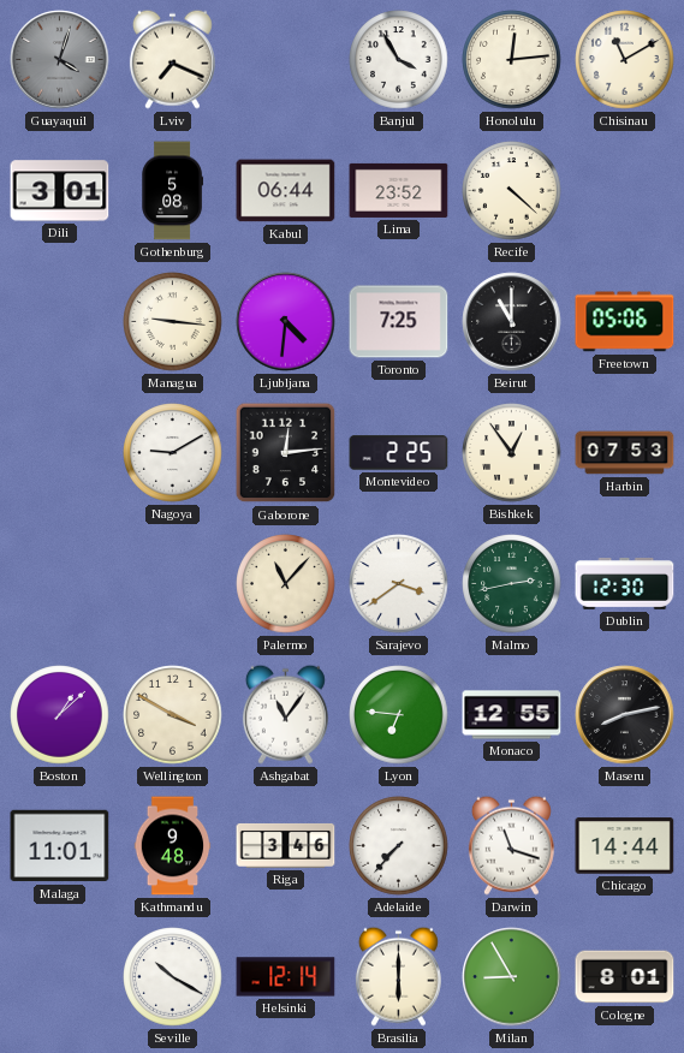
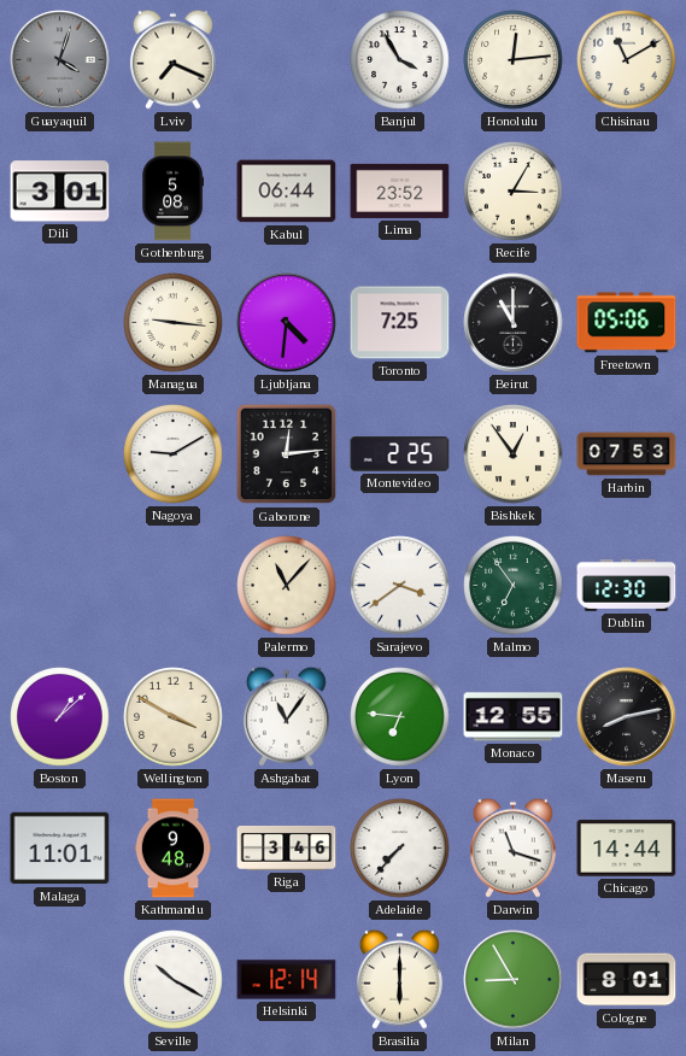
Recife: 4:22 -> 3:05 (514, 192)
Malmo: 2:43 -> 6:54 (514, 586)
